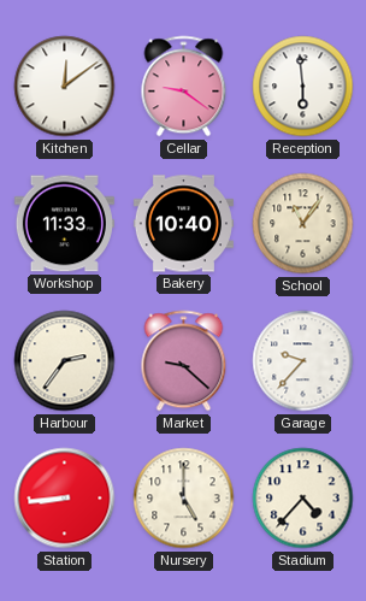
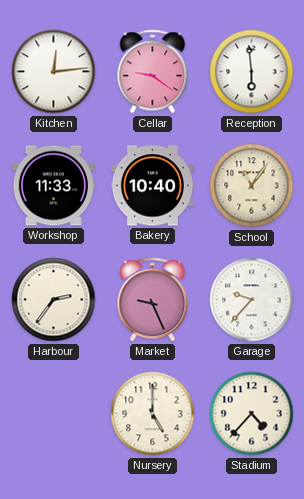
Kitchen: 12:09 -> 12:14 (54, 72)
Market: 9:22 -> 9:26 (153, 300)
Station: 8:44 -> none (65, 499)
